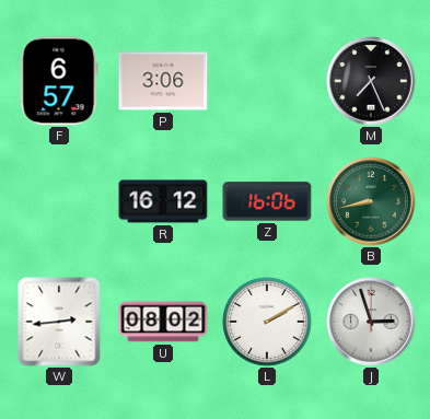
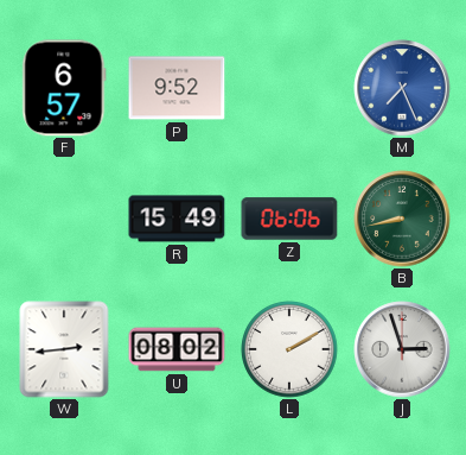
P: 3:06 -> 9:52 (177, 88)
M dial: black -> blue (402, 88)
R: 16:12 -> 15:49 (177, 219)
Z: 16:06 -> 06:06 (289, 219)
